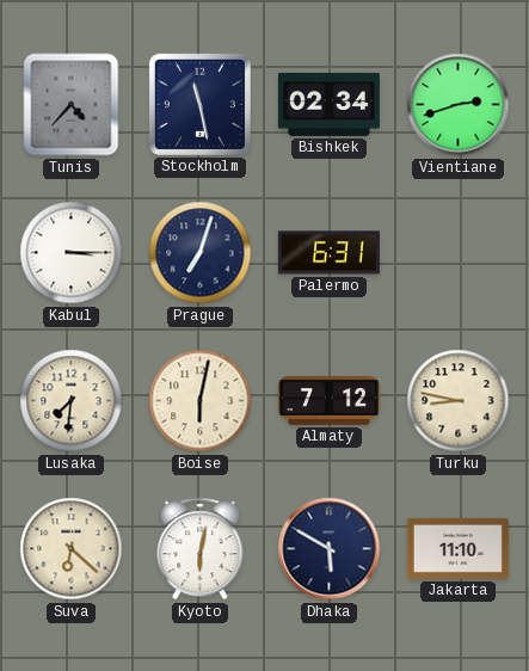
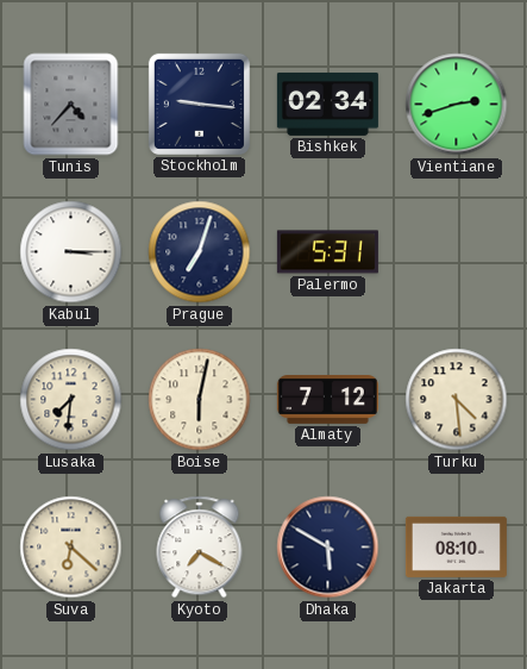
Stockholm: 11:28 -> 9:16 (199, 104)
Palermo: 6:31 -> 5:31 (327, 252)
Turku: 8:47 -> 4:29 (457, 400)
Kyoto: 6:02 -> 7:20 (200, 548)
Jakarta: 11:10 -> 08:10 (456, 546)
